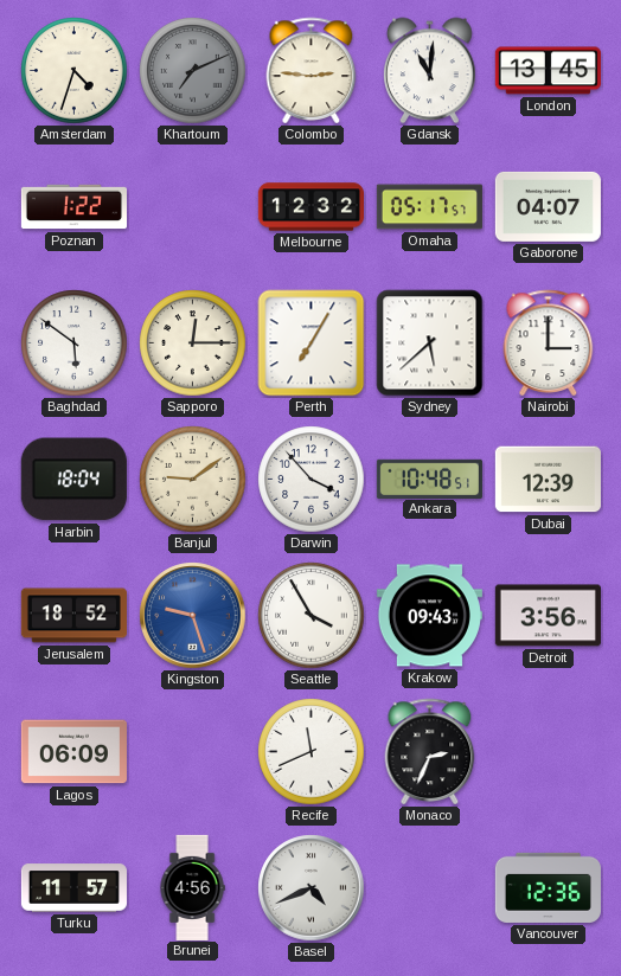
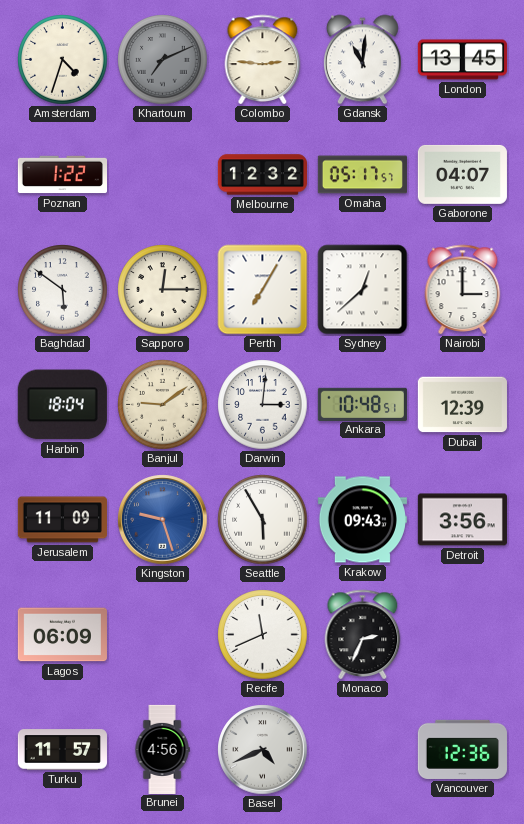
Sydney: 5:38 -> 12:38 (363, 290)
Darwin: 3:53 -> 3:01 (263, 405)
Jerusalem: 18:52 -> 11:09 (62, 520)
Seattle: 3:55 -> 5:55 (263, 520)
